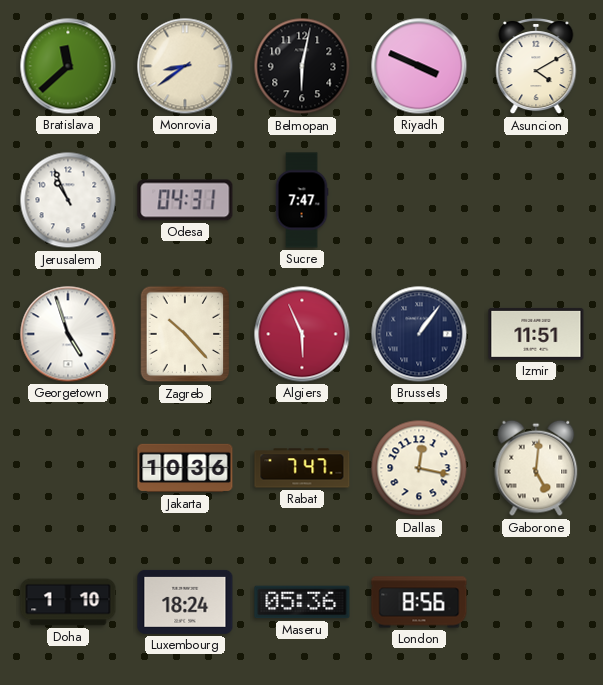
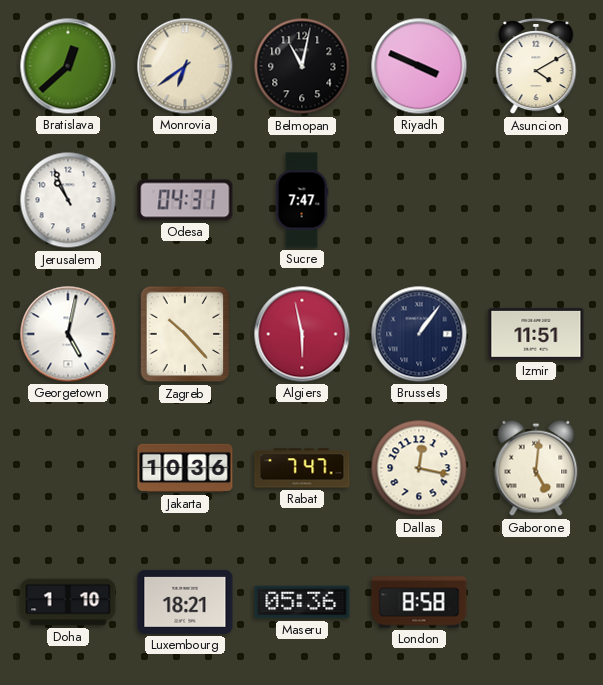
Bratislava: 11:38 -> 12:38 (68, 66)
Monrovia: 8:39 -> 6:39 (185, 66)
Belmopan: 6:02 -> 11:02 (302, 66)
Georgetown: 4:57 -> 5:02 (68, 334)
Algiers: 5:56 -> 5:58 (302, 334)
Luxembourg: 18:24 -> 18:21 (185, 602)
London: 8:56 -> 8:58 (419, 602)
